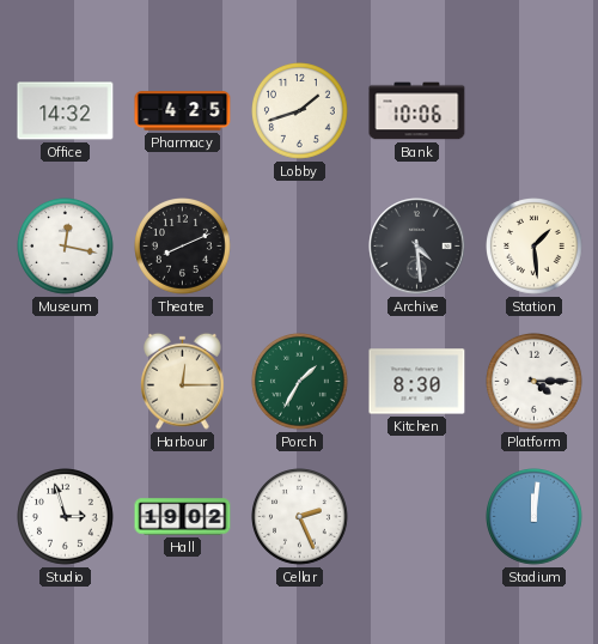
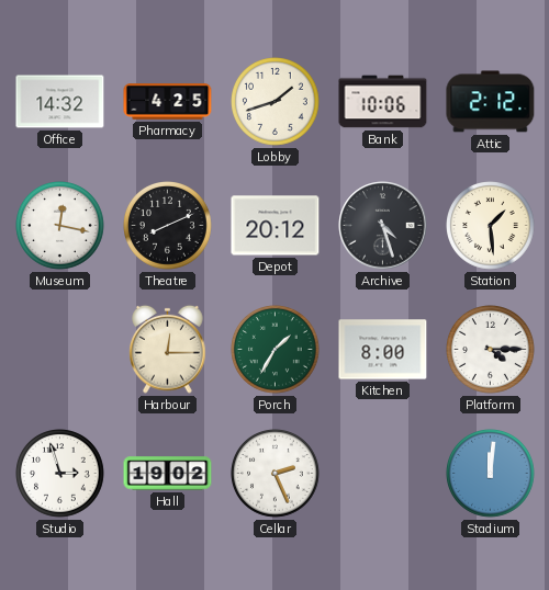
Attic: none -> 2:12 (491, 102)
Depot: none -> 20:12 (276, 226)
Archive: 4:29 -> 4:27 (383, 226)
Kitchen: 8:30 -> 8:00 (383, 350)
